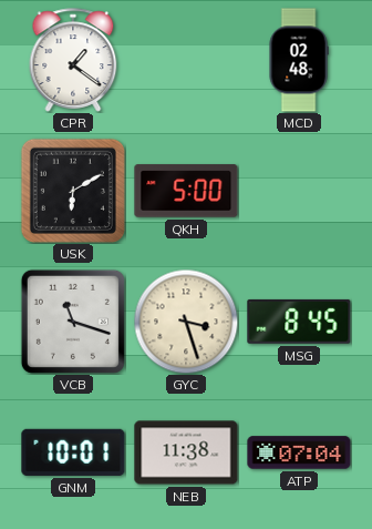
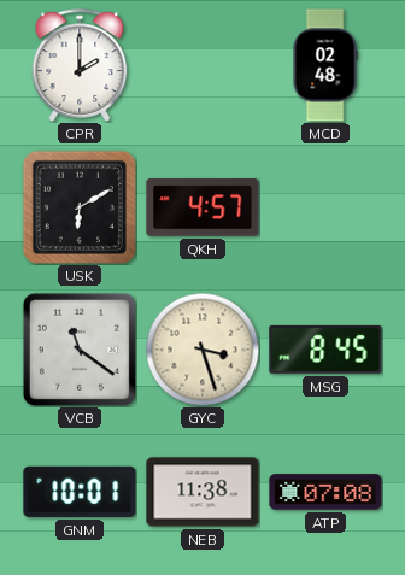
CPR: 1:21 -> 2:00 (80, 65)
QKH: 5:00 -> 4:57 (202, 207)
VCB: 11:18 -> 11:21 (80, 350)
ATP: 07:04 -> 07:08 (325, 492)
